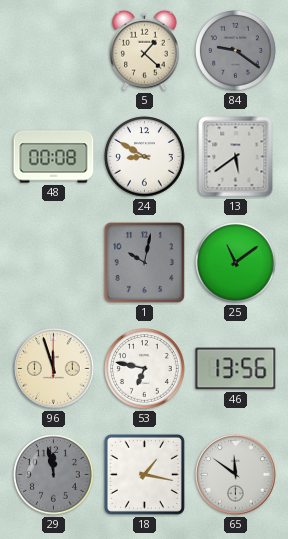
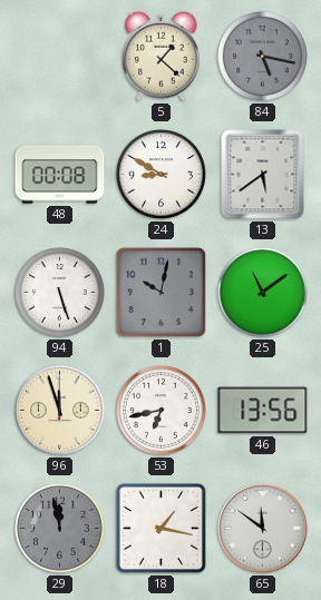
84: 9:21 -> 5:17 (263, 57)
94: none -> 5:27 (60, 293)
53: 6:47 -> 6:43 (162, 411)
